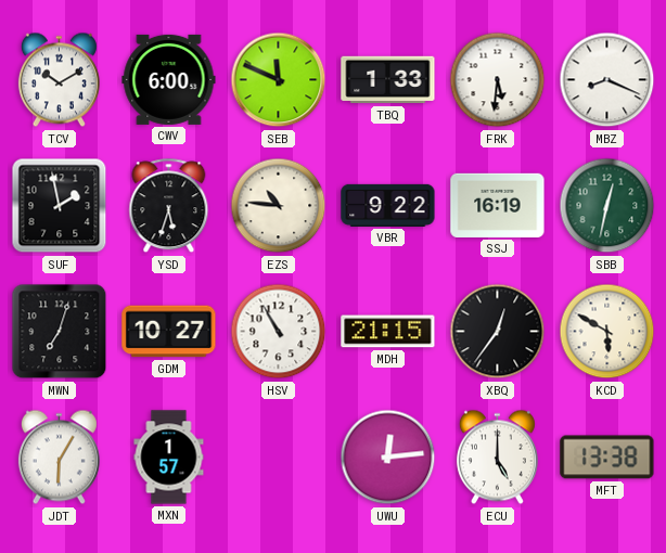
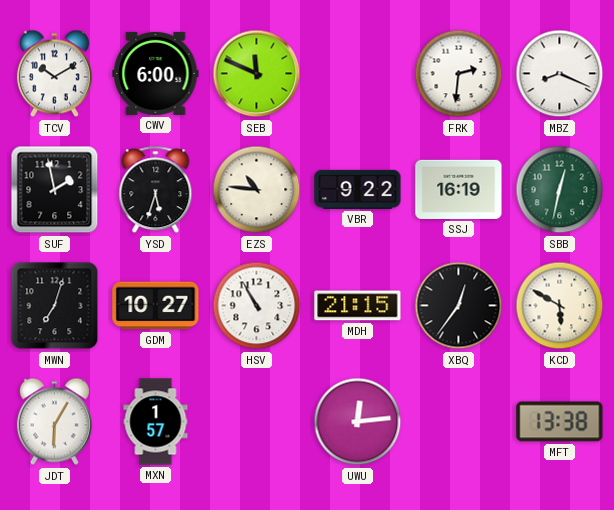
TBQ: 1:33 -> none (388, 80)
FRK: 5:31 -> 2:31 (459, 74)
ECU: 5:00 -> none (497, 458)
